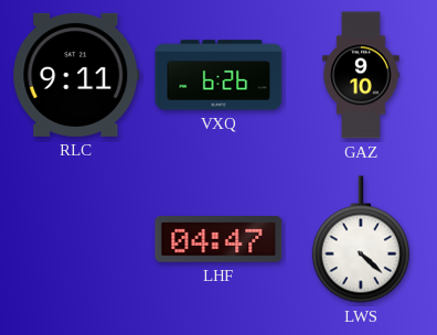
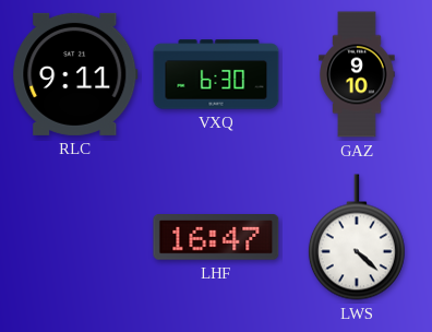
VXQ: 6:26 -> 6:30 (216, 74)
LHF: 04:47 -> 16:47 (216, 238)
